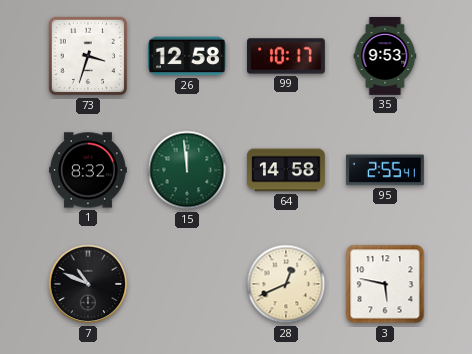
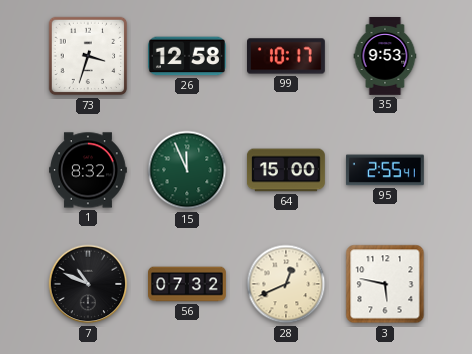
15: 11:59 -> 11:56 (187, 170)
64: 14:58 -> 15:00 (286, 170)
56: none -> 07:32 (188, 284)
